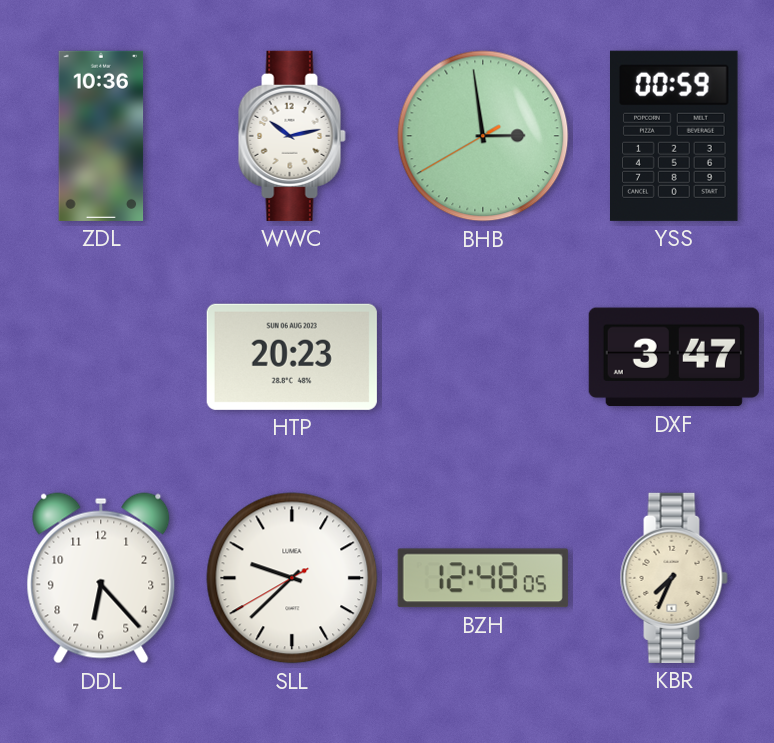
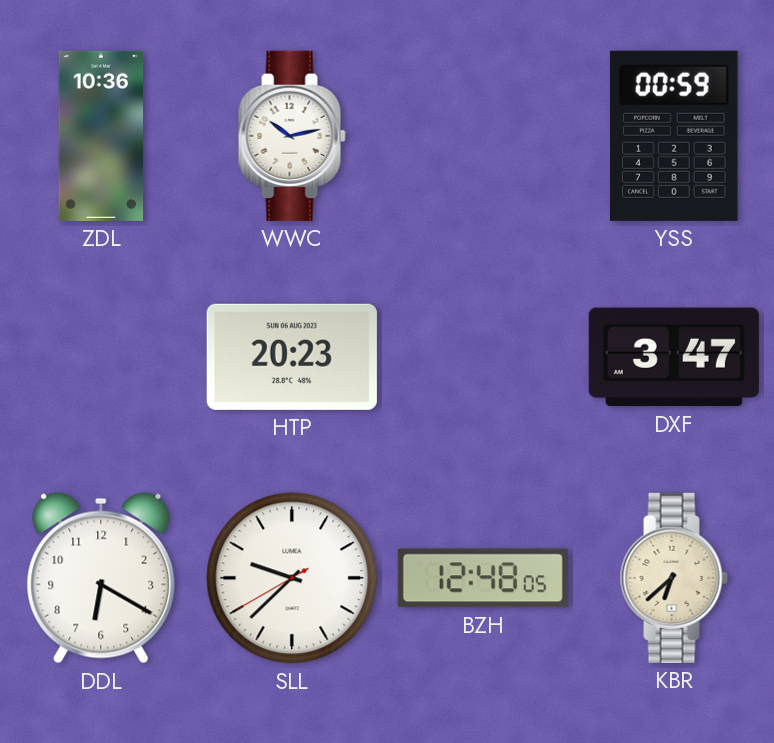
BHB: 2:58 -> none (483, 136)
DDL: 6:23 -> 6:20 (101, 578)
KBR: 7:34 -> 6:38 (674, 578)
